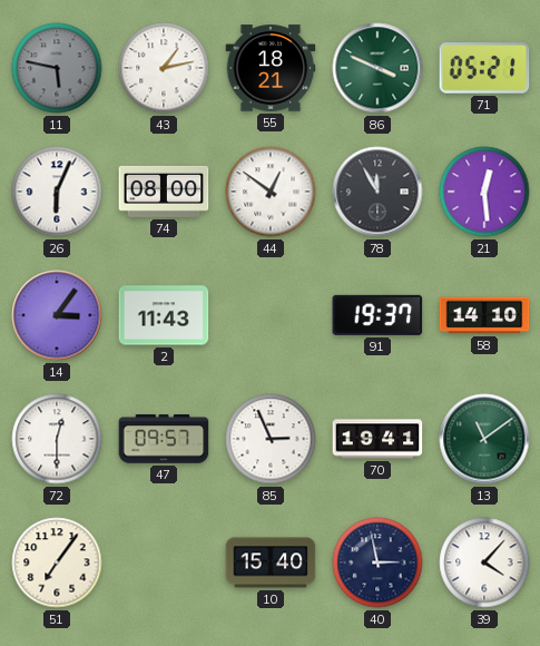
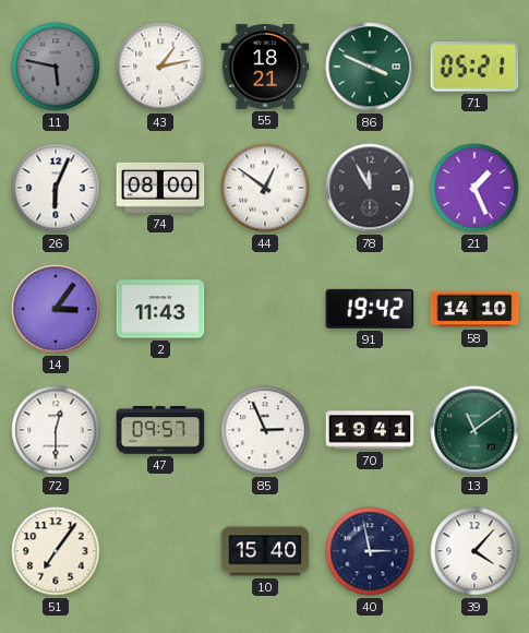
21: 12:29 -> 1:26 (474, 188)
91: 19:37 -> 19:42 (370, 309)
